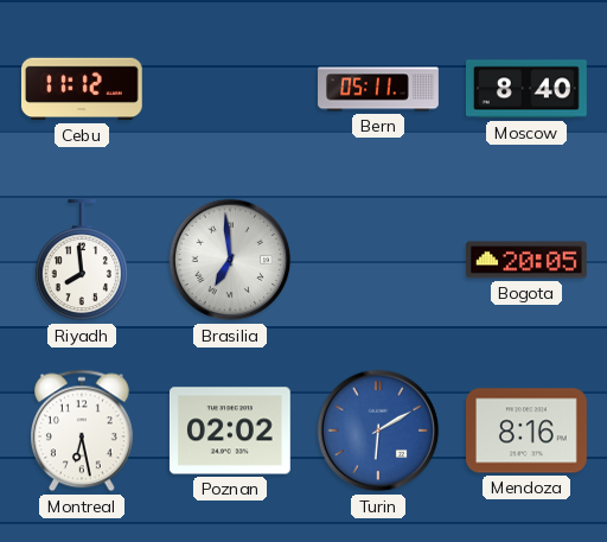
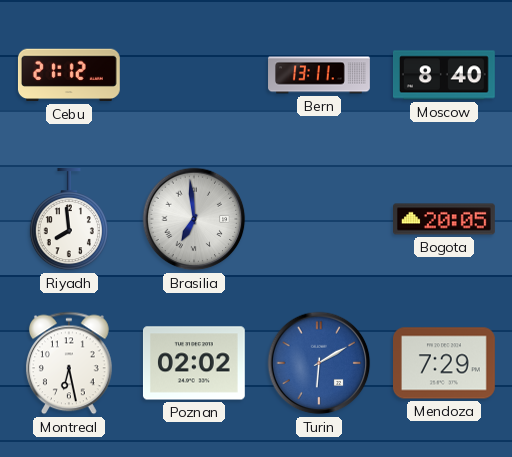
Cebu: 11:12 -> 21:12 (69, 75)
Bern: 05:11 -> 13:11 (319, 75)
Mendoza: 8:16 -> 7:29 (445, 363)
